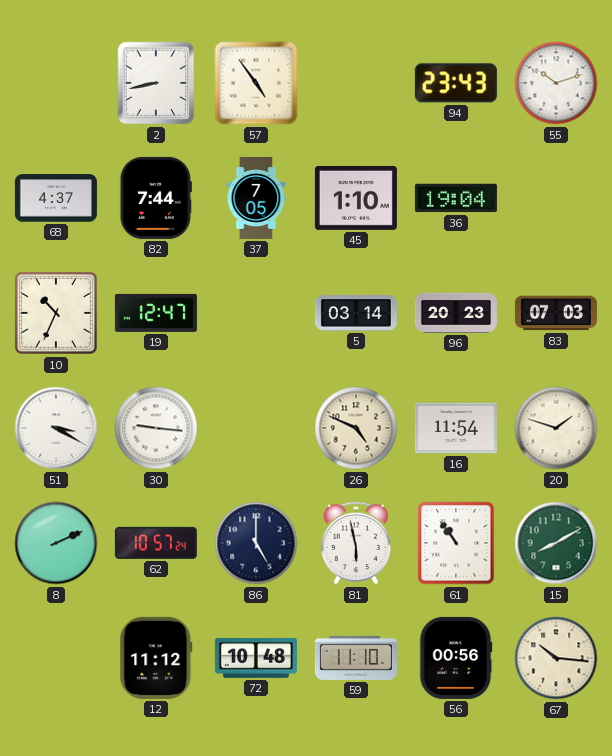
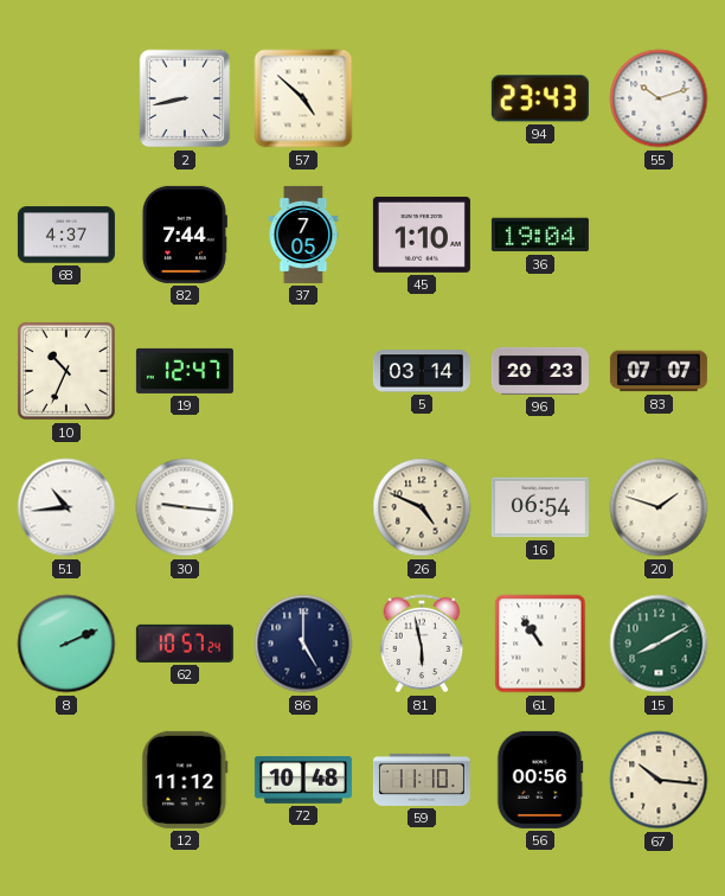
57: 4:54 -> 4:52 (303, 98)
83: 07:03 -> 07:07 (659, 371)
51: 3:20 -> 10:44 (66, 507)
16: 11:54 -> 06:54 (540, 507)
